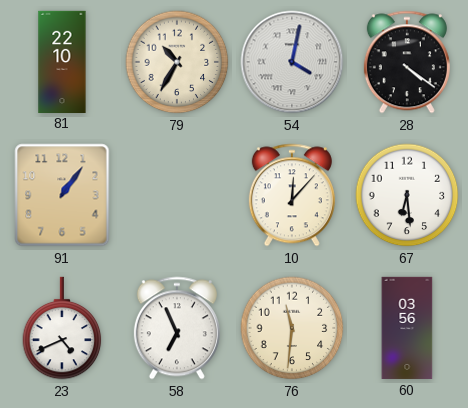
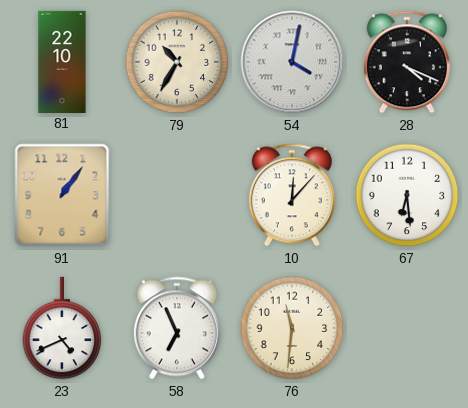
28: 4:21 -> 4:19 (407, 62)
60: 03:56 -> none (407, 328)
